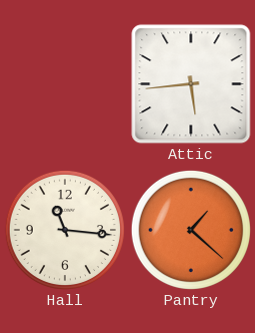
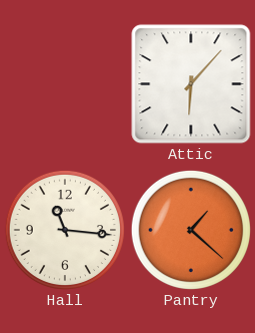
Attic: 5:44 -> 6:07 (191, 84)
